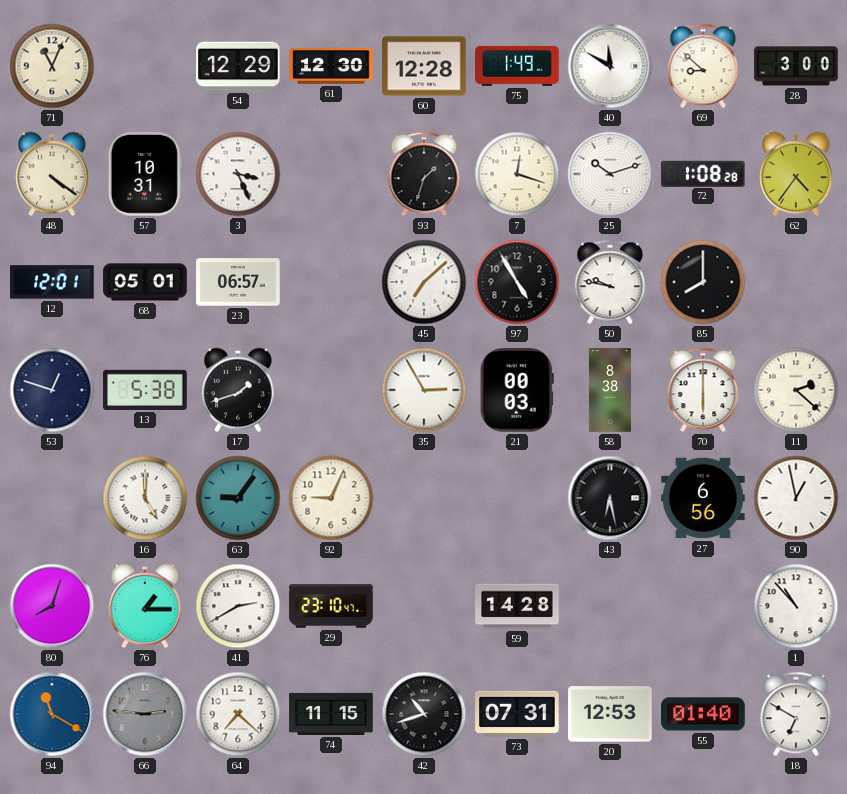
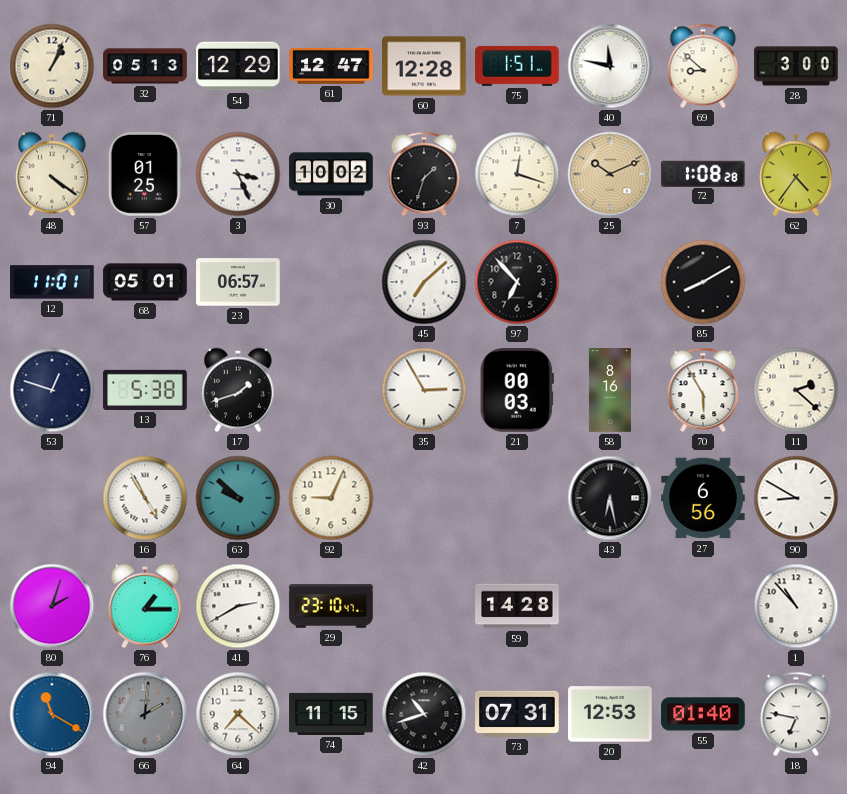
71: 11:04 -> 1:04 (52, 66)
32: none -> 05:13 (145, 66)
61: 12:30 -> 12:47 (331, 66)
75: 1:49 -> 1:51 (517, 66)
40: 11:50 -> 11:47 (610, 66)
57: 10:31 -> 01:25 (145, 174)
30: none -> 10:02 (331, 174)
25: 10:12 -> 10:11 (610, 174)
25 dial: white -> champagne (610, 174)
12: 12:01 -> 11:01 (52, 282)
97: 4:55 -> 6:53 (517, 282)
50: 9:47 -> none (610, 282)
85: 8:00 -> 8:10 (703, 282)
58: 8:38 -> 8:16 (610, 390)
70: 6:00 -> 5:55 (703, 390)
16: 5:00 -> 4:55 (145, 498)
63: 9:06 -> 9:52 (238, 498)
90: 12:58 -> 8:50 (796, 498)
80: 8:03 -> 2:03 (52, 606)
66: 2:46 -> 2:01 (145, 714)
18: 6:50 -> 6:47 (796, 714)
